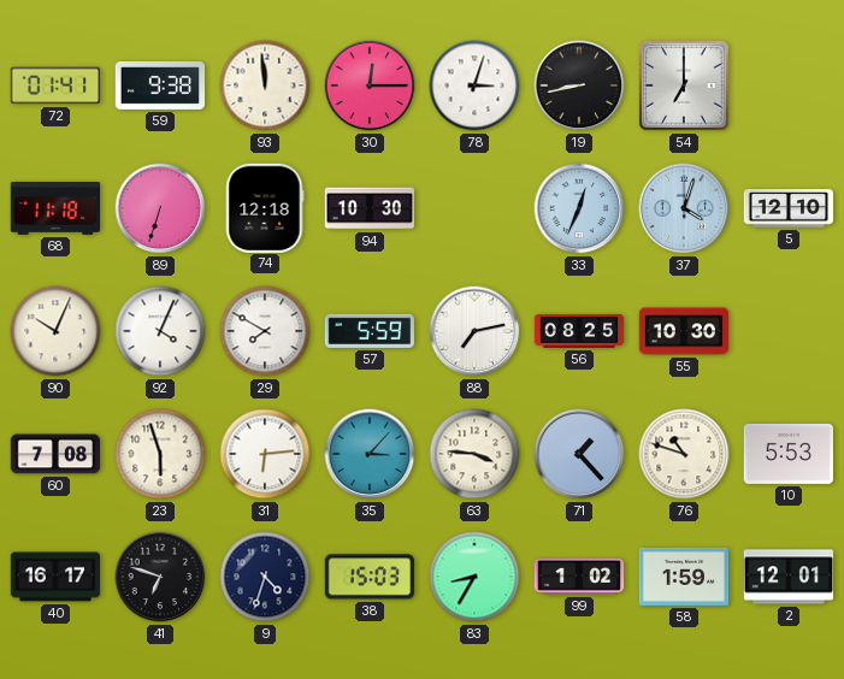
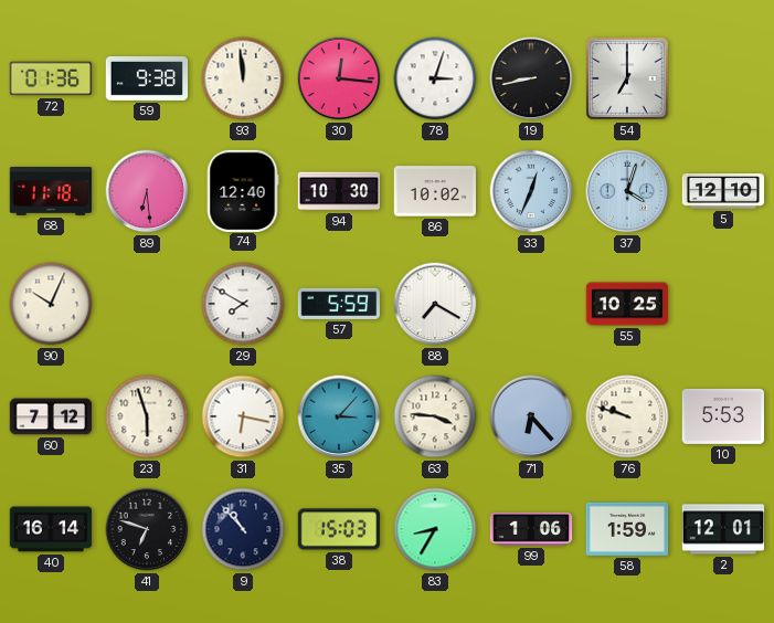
72: 01:41 -> 01:36 (50, 78)
30: 12:15 -> 12:16 (339, 78)
89: 6:33 -> 6:29 (147, 191)
74: 12:18 -> 12:40 (243, 190)
86: none -> 10:02 (434, 191)
92: 4:04 -> none (160, 331)
88: 7:13 -> 7:20 (435, 304)
56: 08:25 -> none (579, 331)
55: 10:30 -> 10:25 (627, 304)
60: 7:08 -> 7:12 (51, 416)
31: 6:14 -> 6:17 (243, 416)
71: 1:23 -> 6:23 (531, 416)
76: 10:48 -> 9:48 (627, 416)
40: 16:17 -> 16:14 (51, 529)
9: 4:33 -> 10:53 (243, 529)
99: 1:02 -> 1:06 (531, 529)
